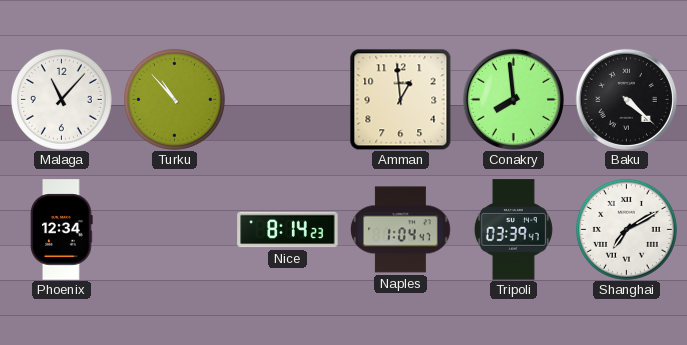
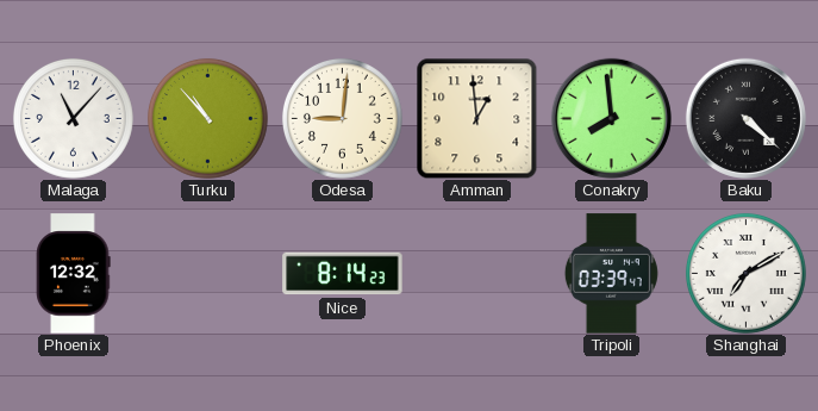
Odesa: none -> 9:01 (342, 118)
Phoenix: 12:34 -> 12:32 (74, 274)
Naples: 1:04 -> none (401, 230)
